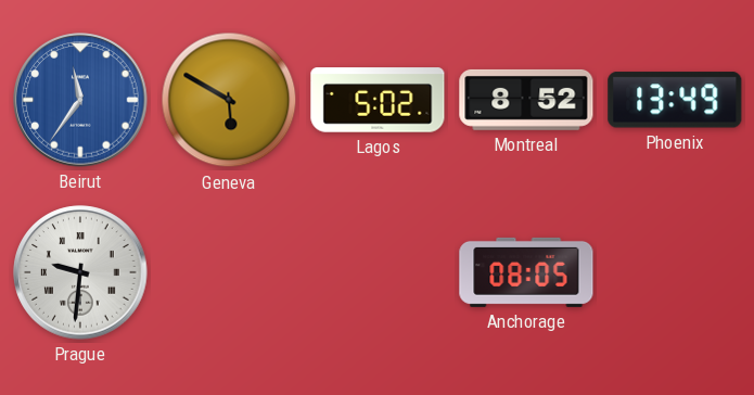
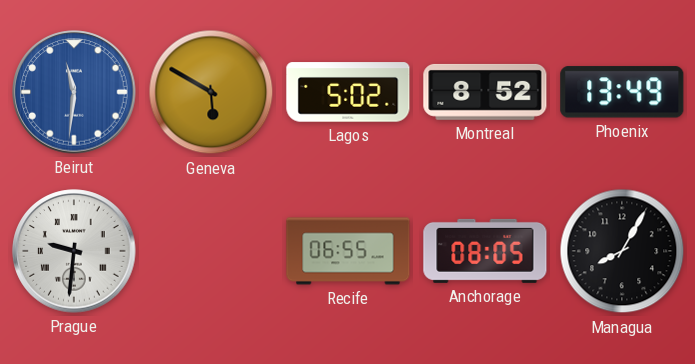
Beirut: 11:36 -> 11:31 (74, 92)
Recife: none -> 06:55 (348, 251)
Managua: none -> 8:05 (622, 251)
